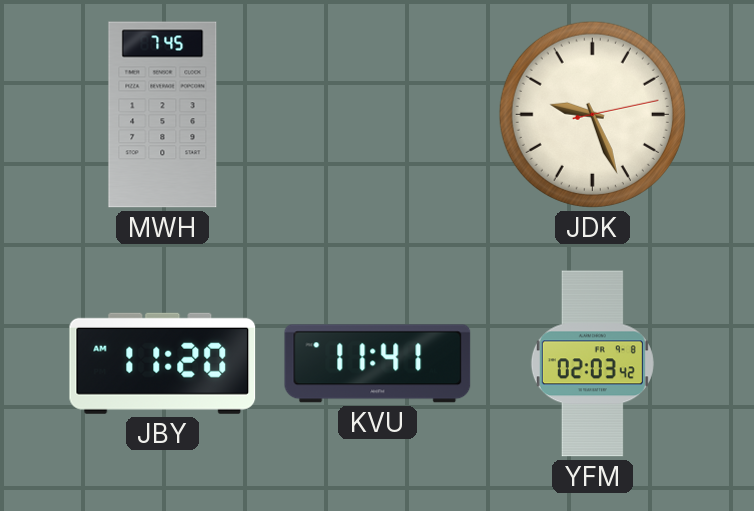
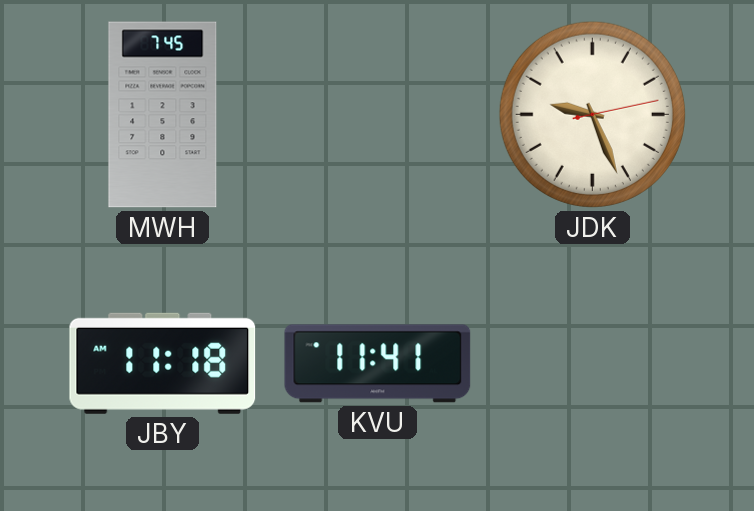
JBY: 11:20 -> 11:18 (163, 363)
YFM: 02:03 -> none (592, 364)
